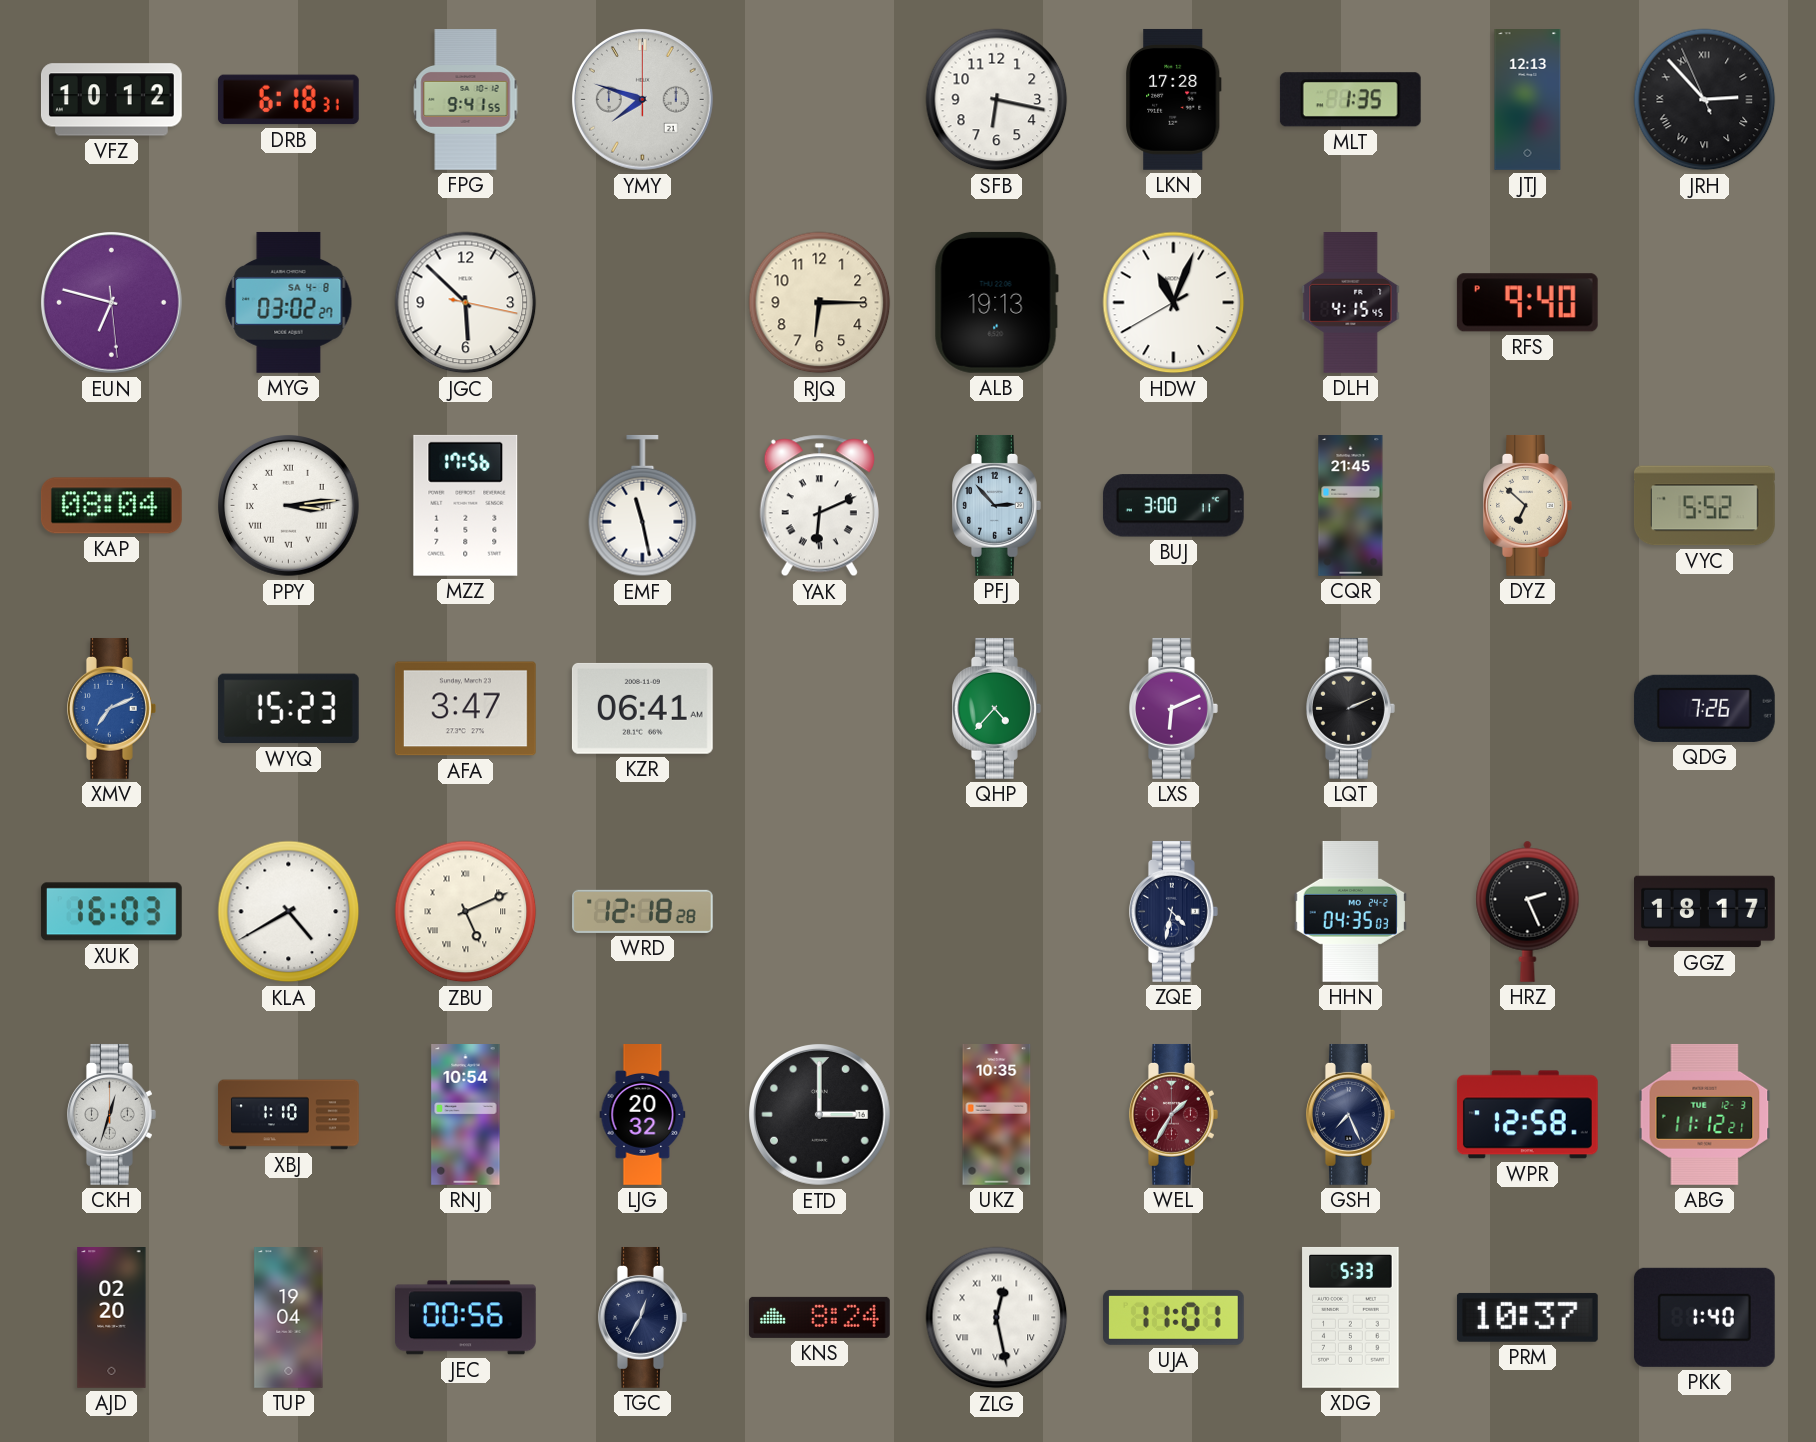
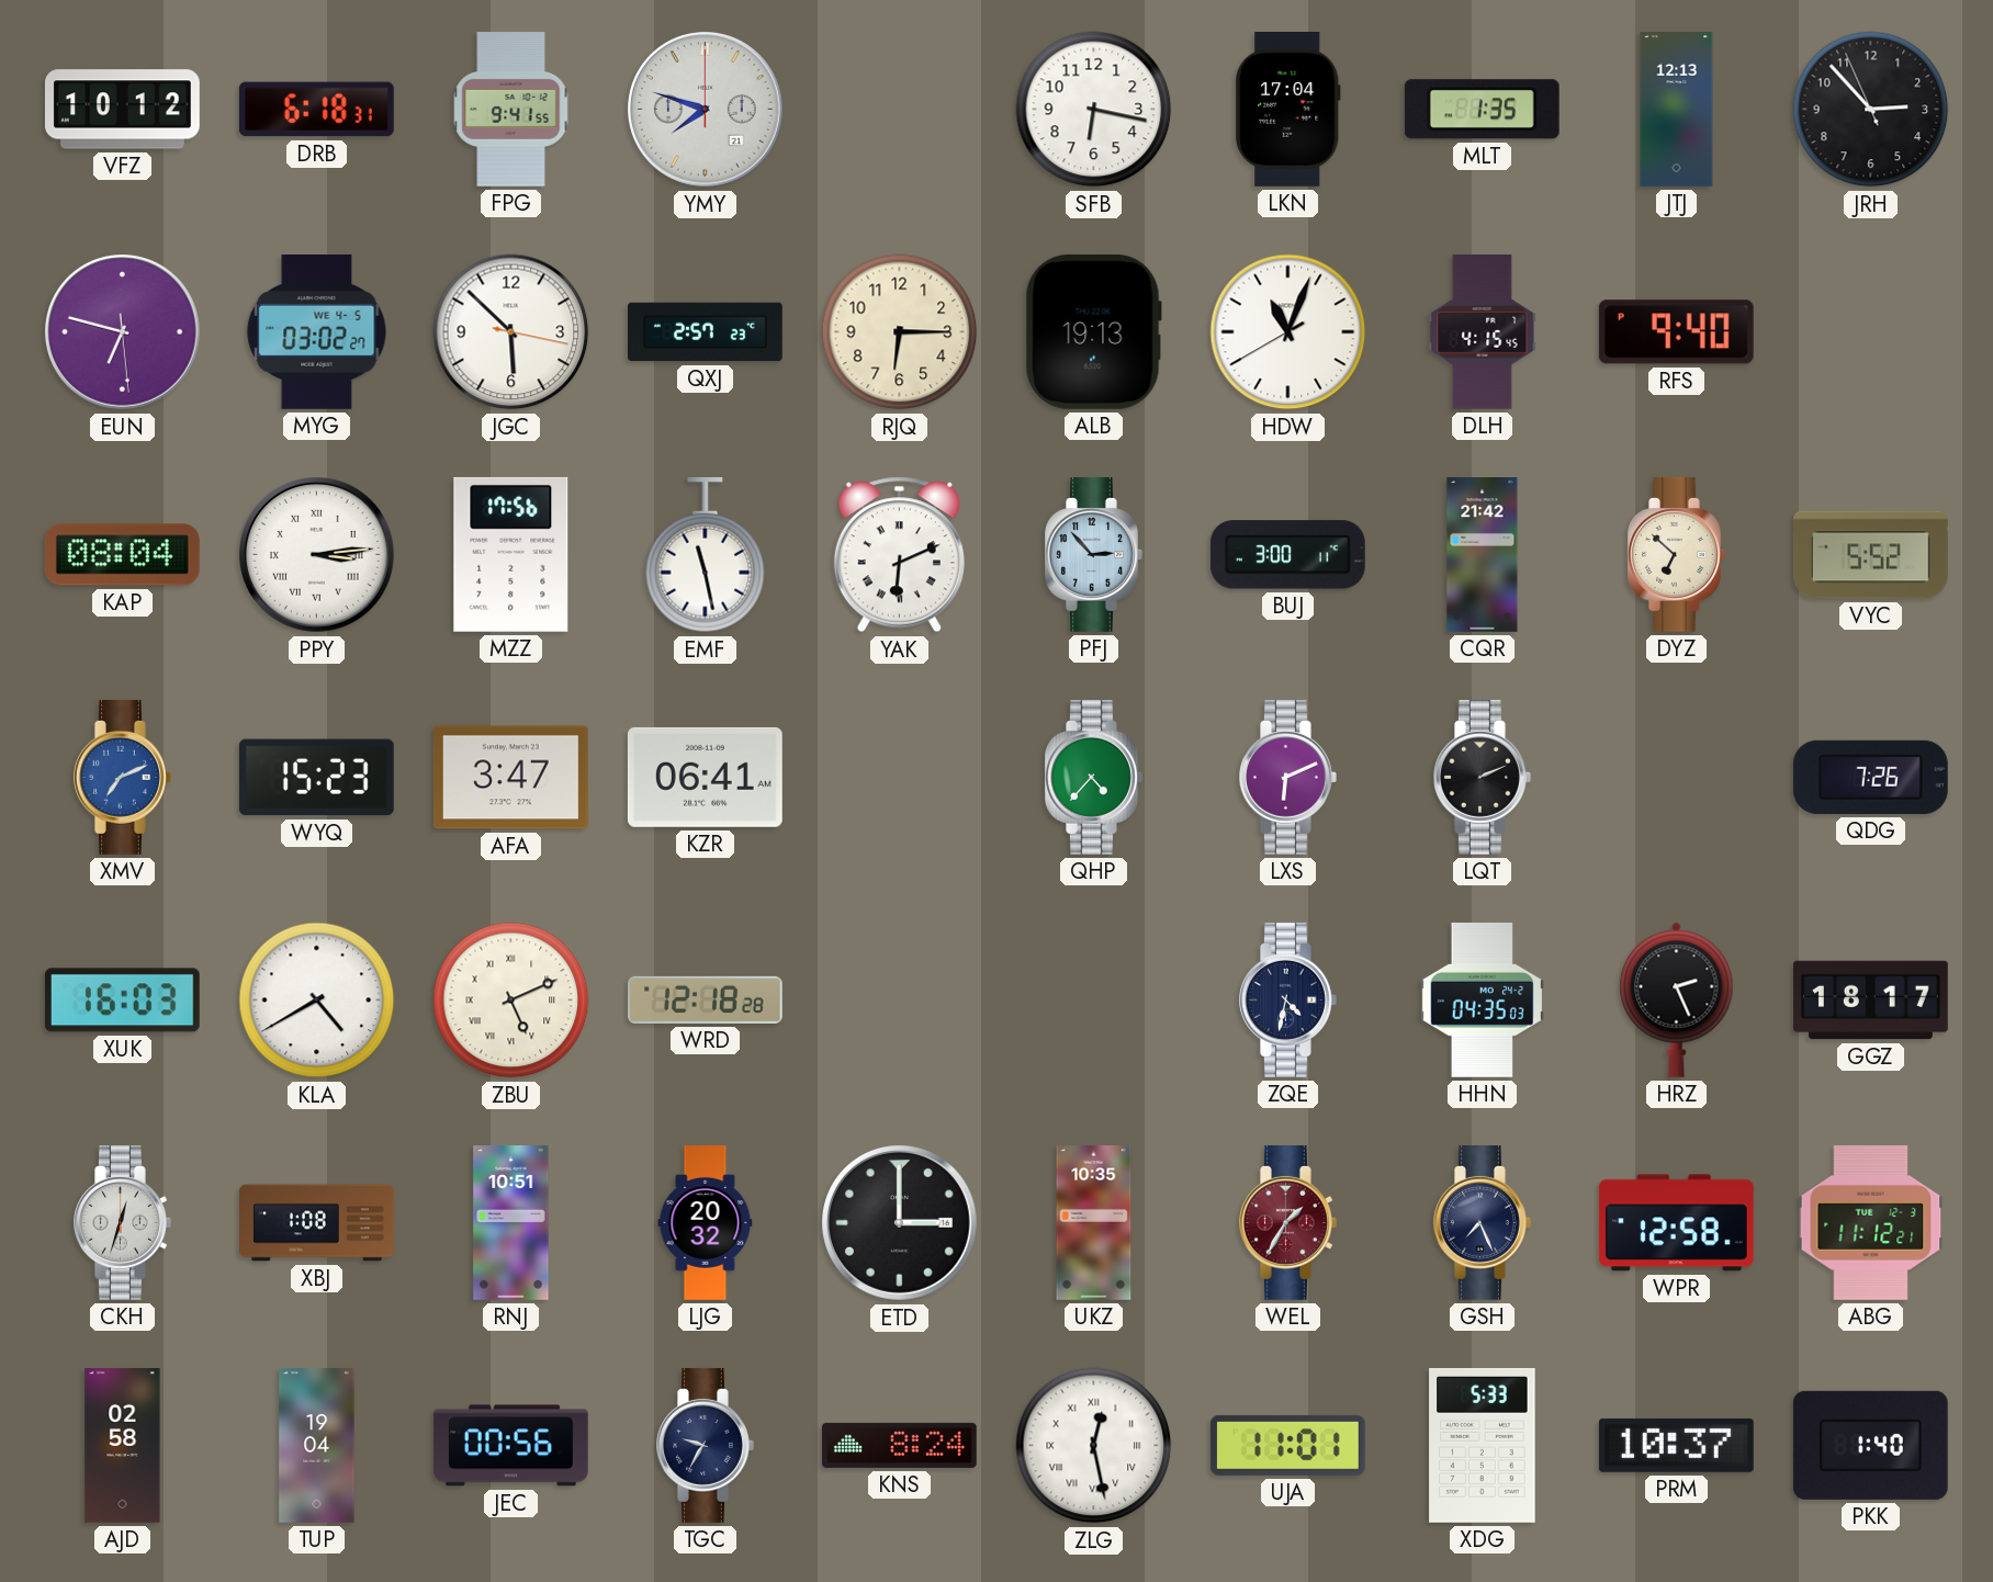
LKN: 17:28 -> 17:04 (1288, 109)
JRH numerals: Roman -> Arabic (1871, 110)
MYG date: SA 4-8 -> WE 4-5 (317, 331)
QXJ: none -> 2:57 (706, 332)
CQR: 21:45 -> 21:42 (1483, 555)
XBJ: 1:10 -> 1:08 (317, 1223)
RNJ: 10:54 -> 10:51 (511, 1223)
AJD: 02:20 -> 02:58 (123, 1446)
TGC: 12:35 -> 9:35 (706, 1445)
